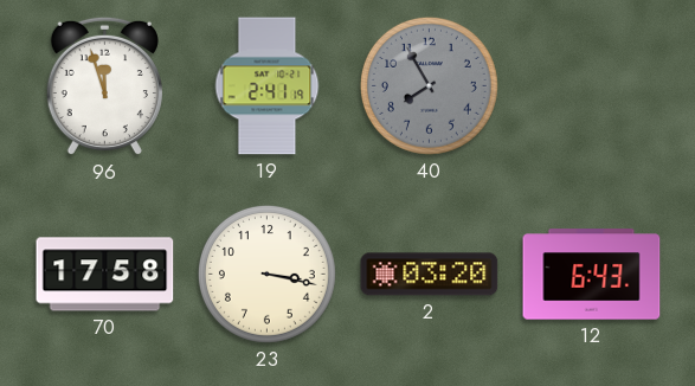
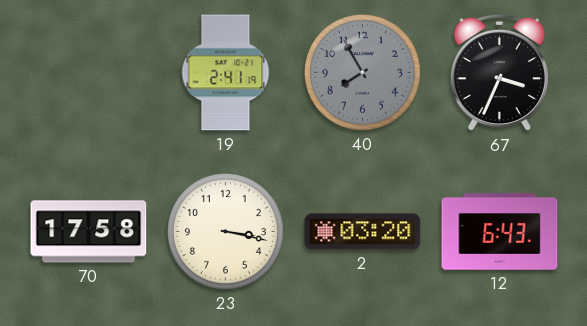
96: 11:57 -> none (104, 86)
67: none -> 3:34 (499, 73)
